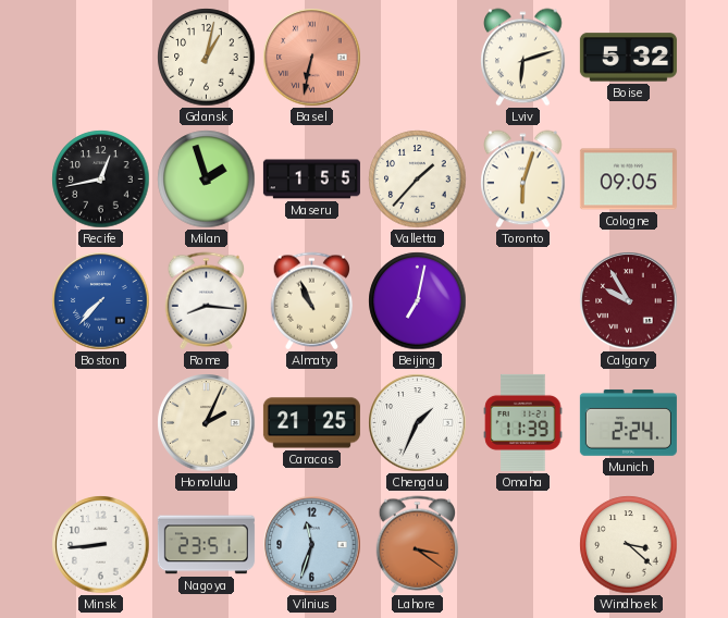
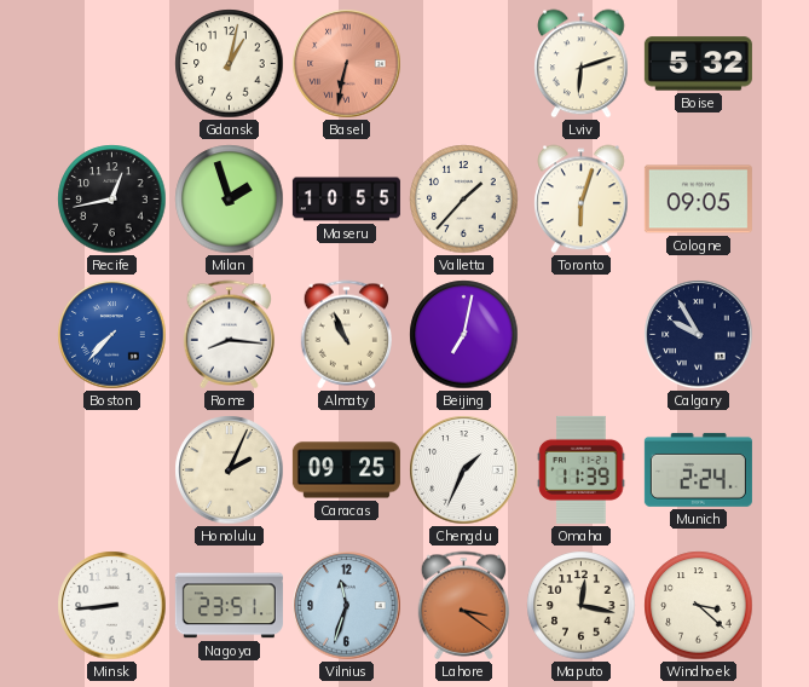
Maseru: 1:55 -> 10:55 (346, 200)
Calgary dial: burgundy -> navy (699, 335)
Caracas: 21:25 -> 09:25 (346, 470)
Maputo: none -> 12:17 (582, 606)
